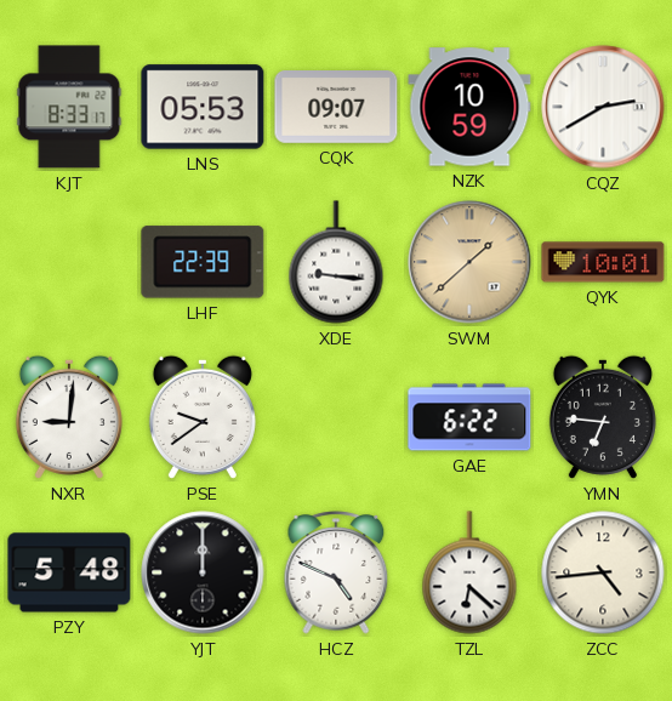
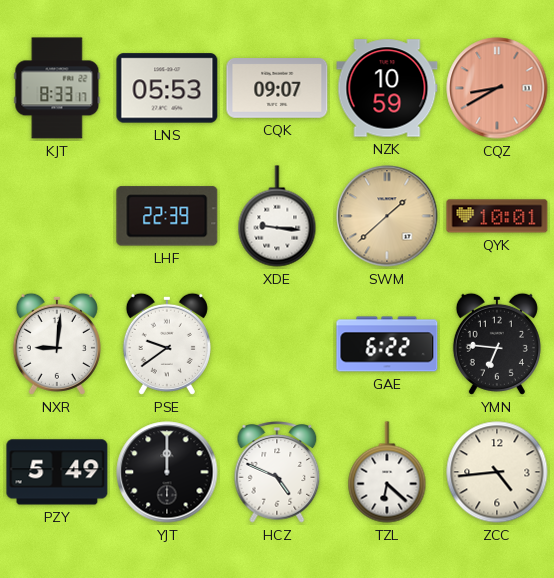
CQZ: 2:40 -> 8:40 (497, 88)
CQZ dial: white -> salmon (497, 88)
PZY: 5:48 -> 5:49 (57, 472)
